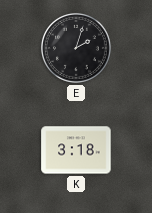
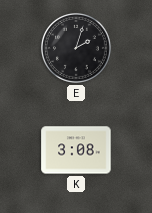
K: 3:18 -> 3:08 (76, 150)
